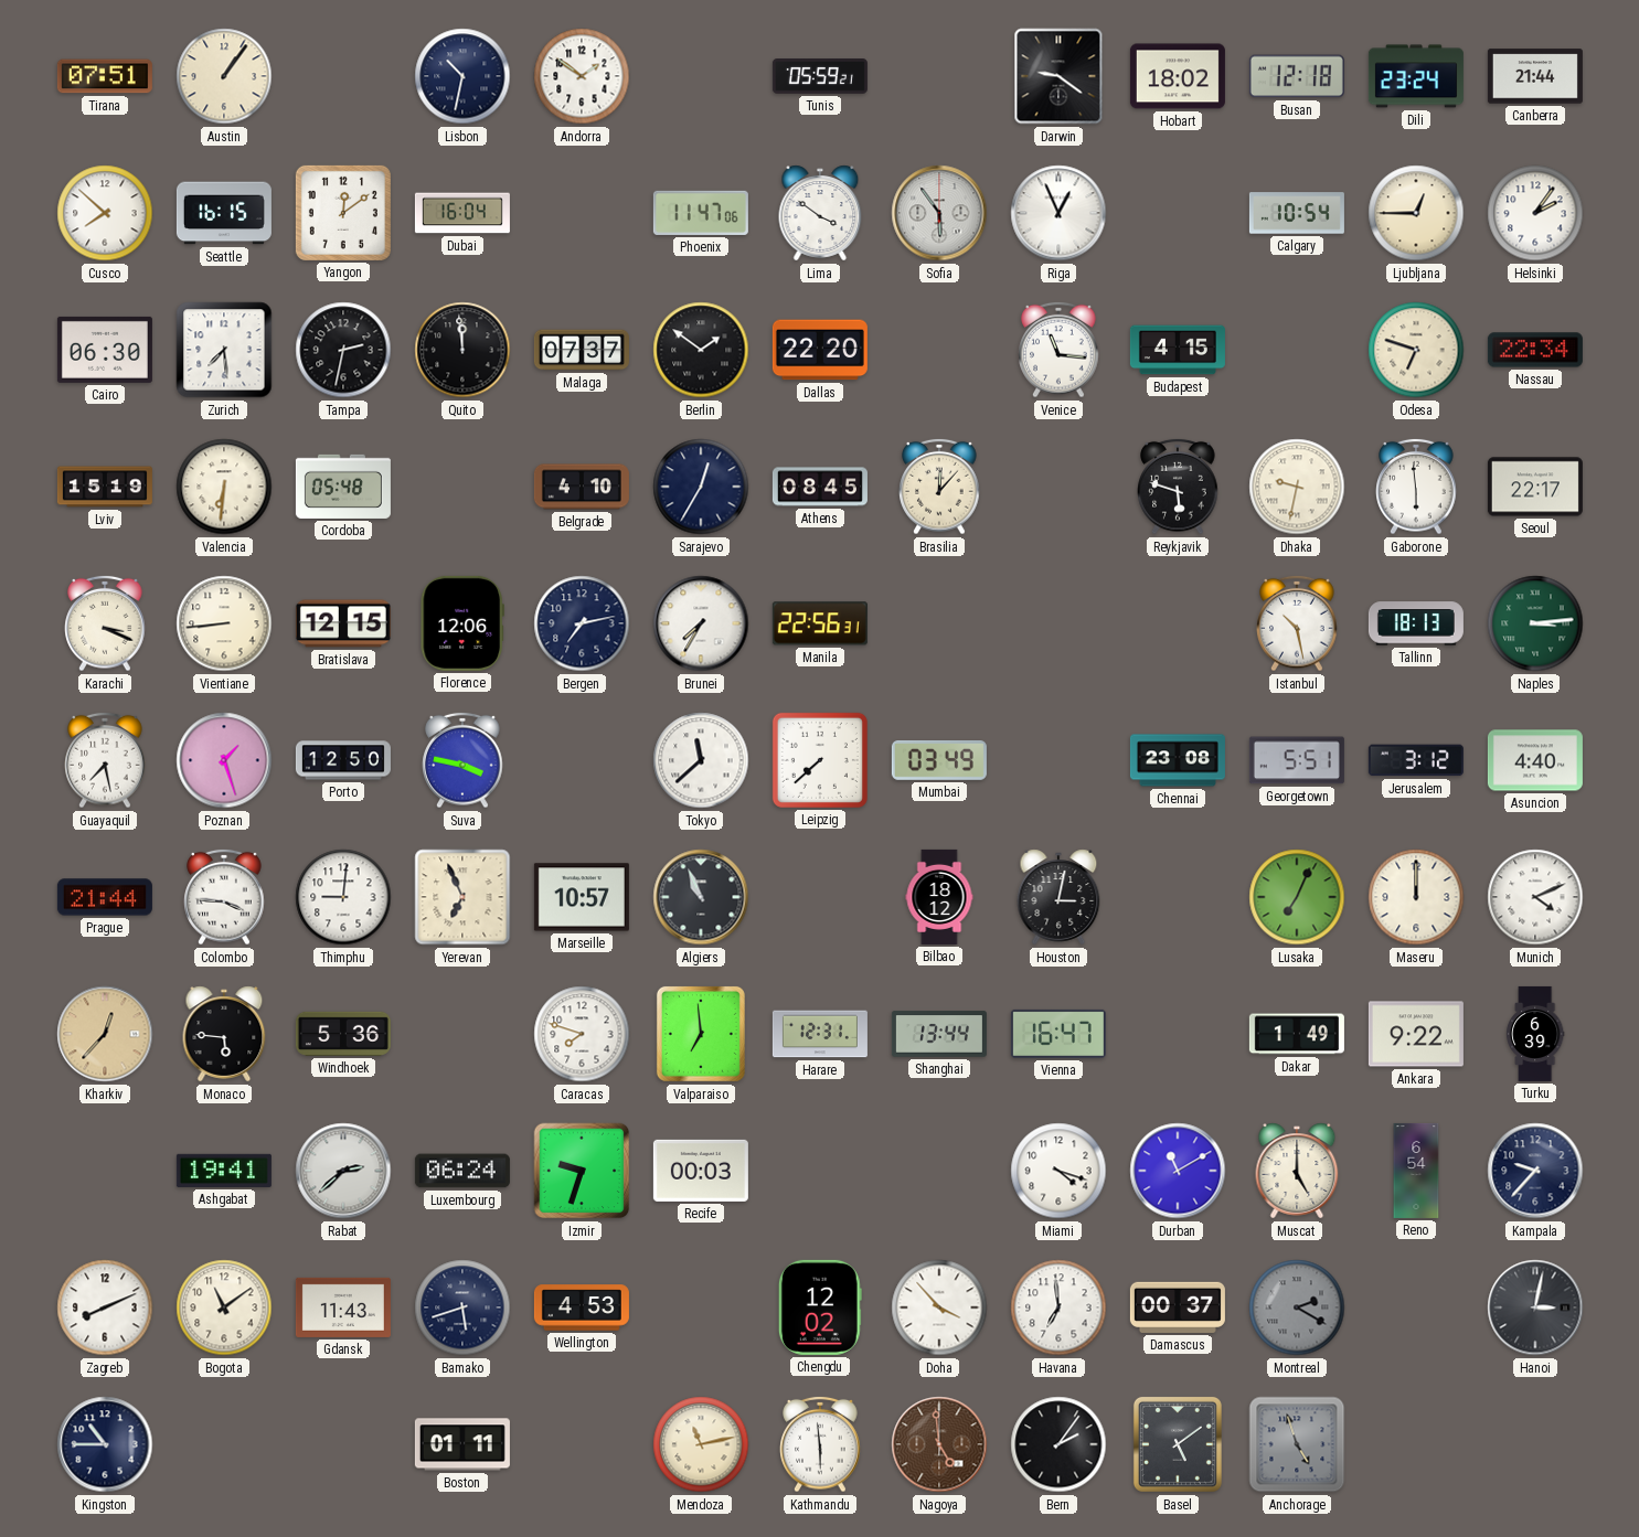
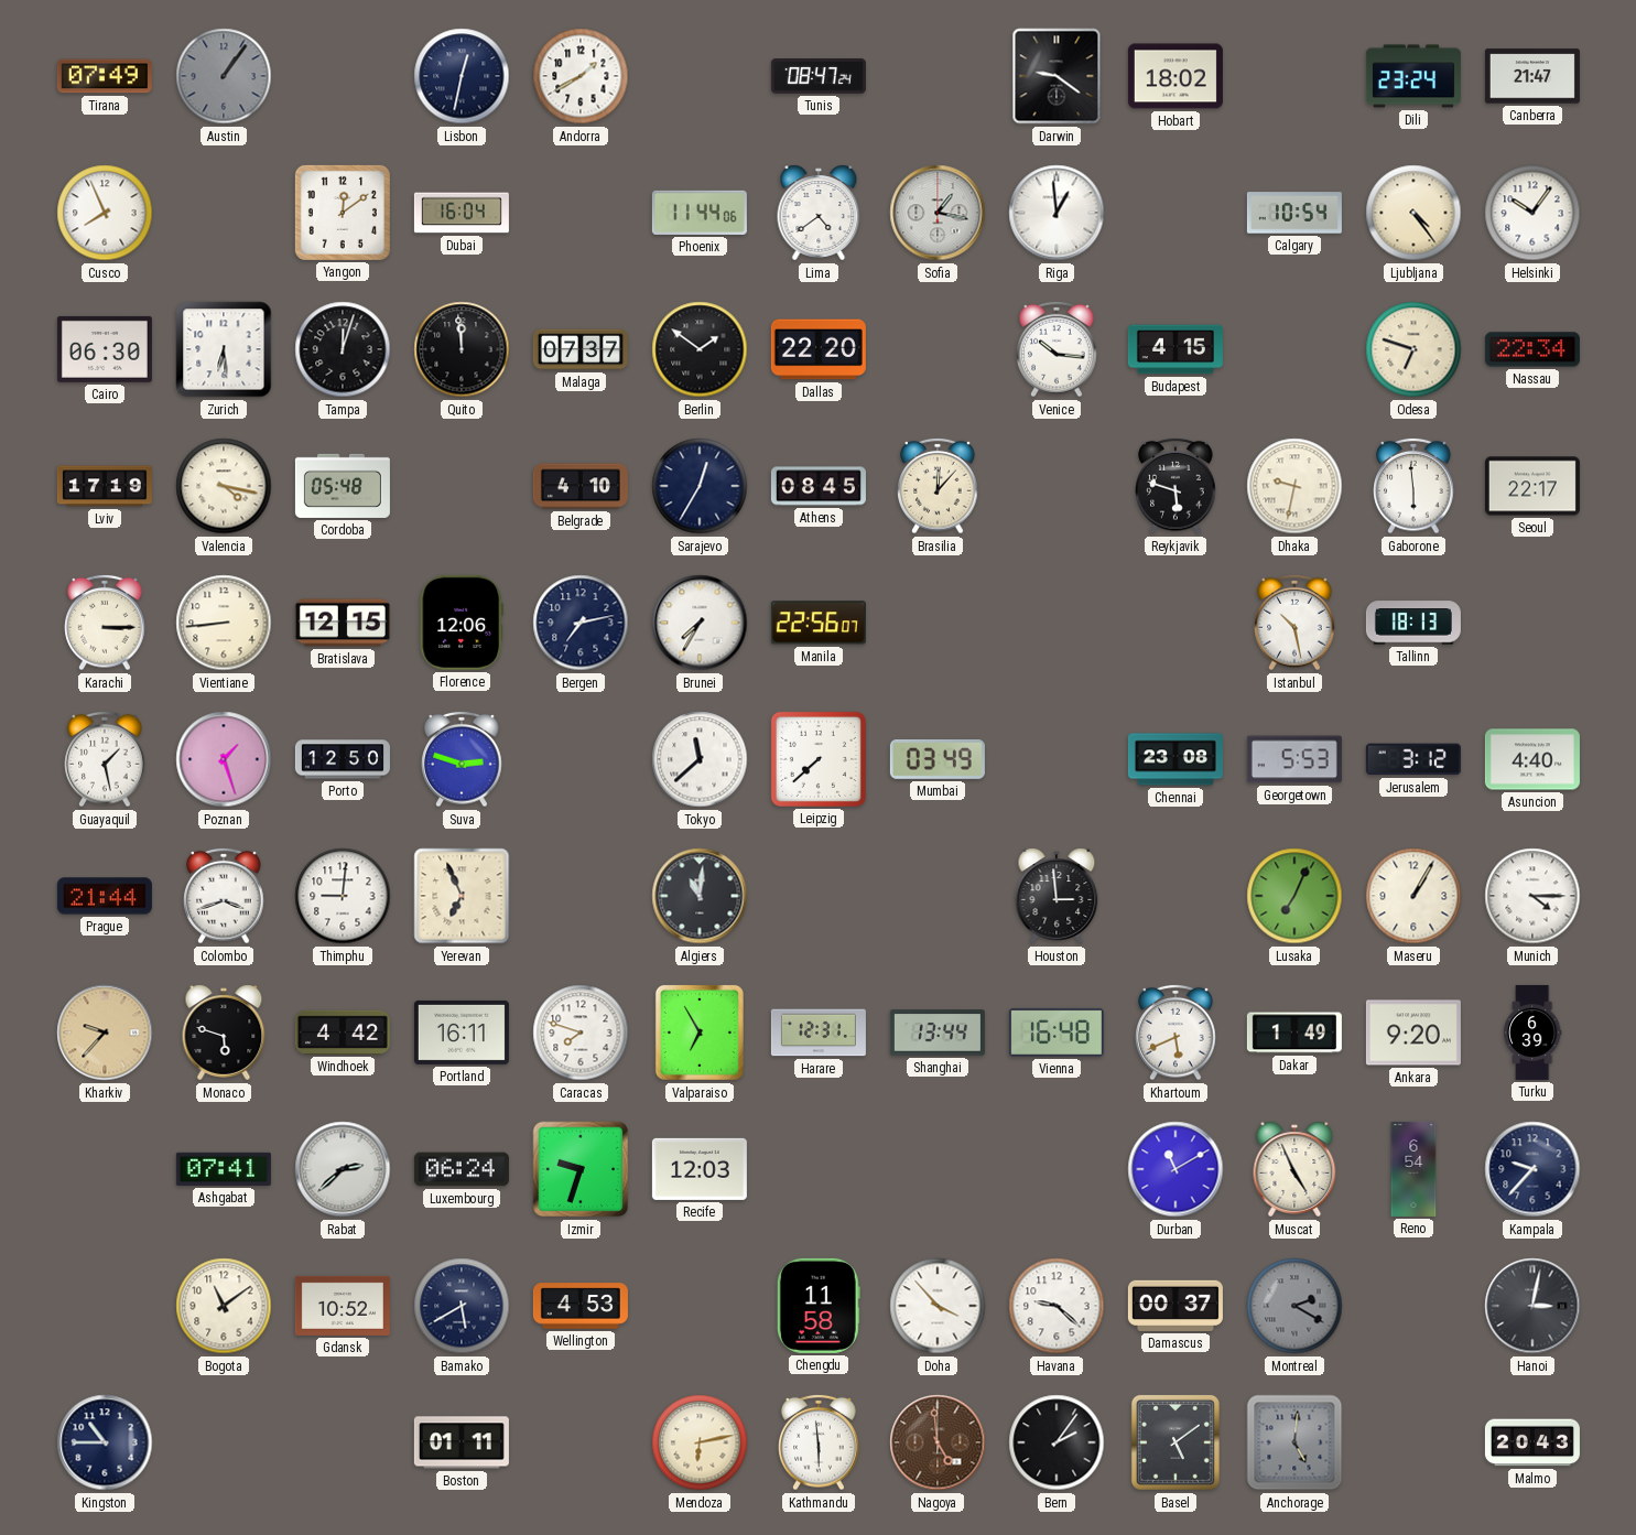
Tirana: 07:51 -> 07:49 (105, 76)
Austin dial: cream -> grey (224, 76)
Lisbon: 10:32 -> 12:32 (462, 76)
Andorra: 1:51 -> 1:40 (581, 76)
Tunis: 05:59 -> 08:47 (819, 77)
Busan: 12:18 -> none (1297, 76)
Canberra: 21:44 -> 21:47 (1532, 76)
Cusco: 7:52 -> 7:56 (105, 213)
Seattle: 16:15 -> none (224, 213)
Phoenix: 11:47 -> 11:44 (700, 213)
Lima: 3:51 -> 4:39 (819, 213)
Sofia: 5:54 -> 1:17 (938, 213)
Riga: 12:56 -> 12:59 (1057, 213)
Ljubljana: 12:45 -> 4:24 (1413, 213)
Helsinki: 2:06 -> 10:06 (1532, 213)
Zurich: 7:29 -> 6:29 (224, 349)
Tampa: 2:32 -> 12:03 (343, 349)
Venice: 11:16 -> 10:16 (1057, 349)
Lviv: 15:19 -> 17:19 (105, 486)
Valencia: 6:31 -> 4:17 (224, 486)
Karachi: 3:19 -> 3:15 (105, 623)
Manila: 22:56:31 -> 22:56:07 (819, 623)
Naples: 3:14 -> none (1535, 623)
Guayaquil: 7:28 -> 1:28 (105, 759)
Suva: 3:47 -> 2:48 (462, 759)
Georgetown: 5:51 -> 5:53 (1294, 759)
Colombo: 3:46 -> 3:42 (224, 896)
Marseille: 10:57 -> none (582, 897)
Algiers: 10:56 -> 11:01 (700, 896)
Bilbao: 18:12 -> none (939, 897)
Houston: 3:02 -> 2:59 (1057, 896)
Maseru: 12:00 -> 1:05 (1413, 896)
Munich: 4:11 -> 4:15 (1532, 896)
Kharkiv: 12:37 -> 9:37 (105, 1033)
Monaco: 5:46 -> 5:48 (224, 1033)
Windhoek: 5:36 -> 4:42 (343, 1033)
Portland: none -> 16:11 (462, 1033)
Valparaiso: 6:59 -> 6:55 (700, 1033)
Vienna: 16:47 -> 16:48 (1057, 1033)
Khartoum: none -> 5:41 (1175, 1033)
Ankara: 9:22 -> 9:20 (1413, 1033)
Ashgabat: 19:41 -> 07:41 (224, 1169)
Recife: 00:03 -> 12:03 (700, 1169)
Miami: 4:18 -> none (1058, 1171)
Muscat: 5:00 -> 4:56 (1294, 1169)
Zagreb: 8:11 -> none (105, 1307)
Gdansk: 11:43 -> 10:52 (343, 1306)
Bamako: 5:42 -> 5:40 (462, 1306)
Chengdu: 12:02 -> 11:58 (819, 1306)
Havana: 6:59 -> 9:22 (1057, 1306)
Mendoza: 11:13 -> 6:13 (700, 1442)
Anchorage: 4:57 -> 5:01 (1294, 1442)
Malmo: none -> 20:43 (1532, 1442)
